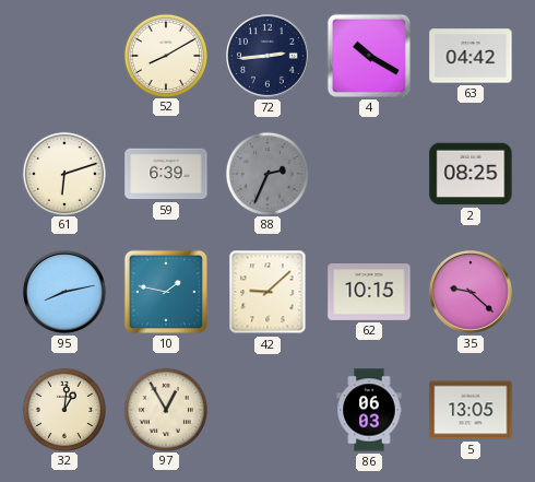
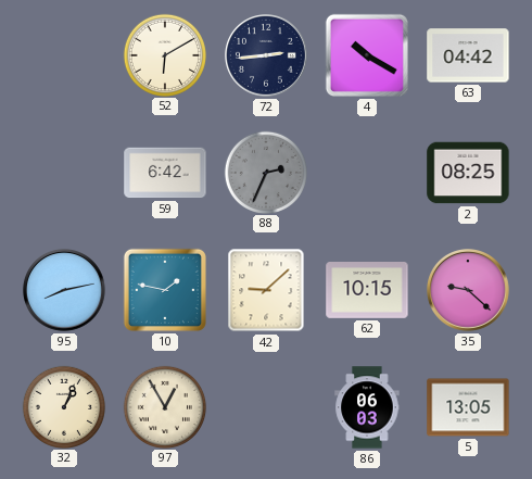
52: 8:10 -> 6:10 (164, 54)
61: 6:12 -> none (63, 173)
59: 6:39 -> 6:42 (165, 173)
32: 1:01 -> 1:04 (63, 406)
